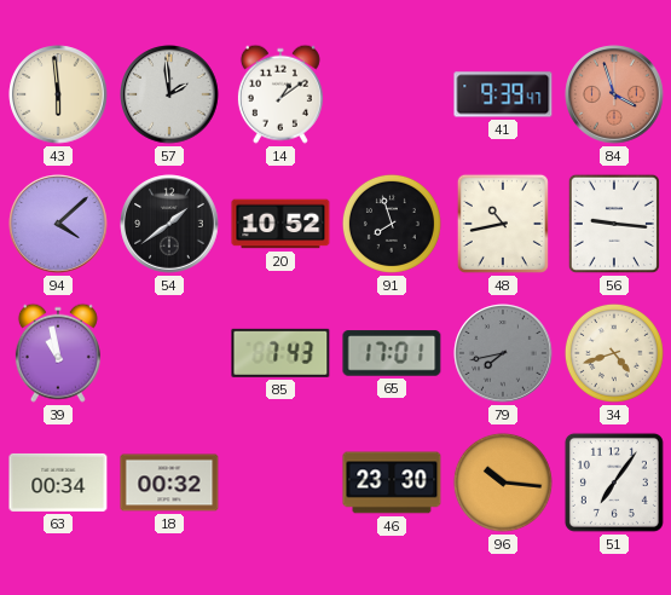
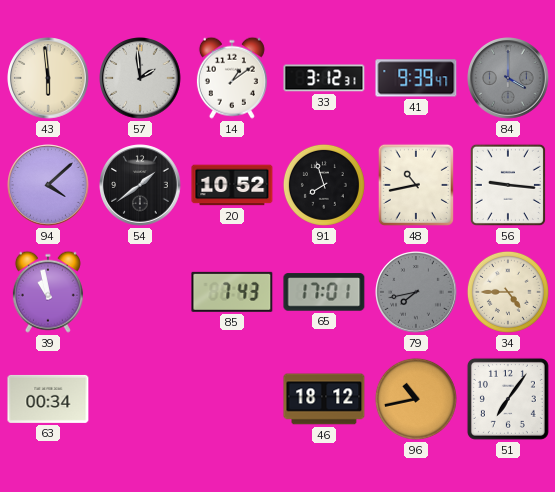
33: none -> 3:12 (324, 78)
84: 3:57 -> 4:00 (508, 78)
84 dial: salmon -> grey (508, 78)
34: 4:42 -> 4:45 (508, 292)
18: 00:32 -> none (169, 483)
46: 23:30 -> 18:12 (324, 399)
96: 10:16 -> 10:43 (416, 399)
